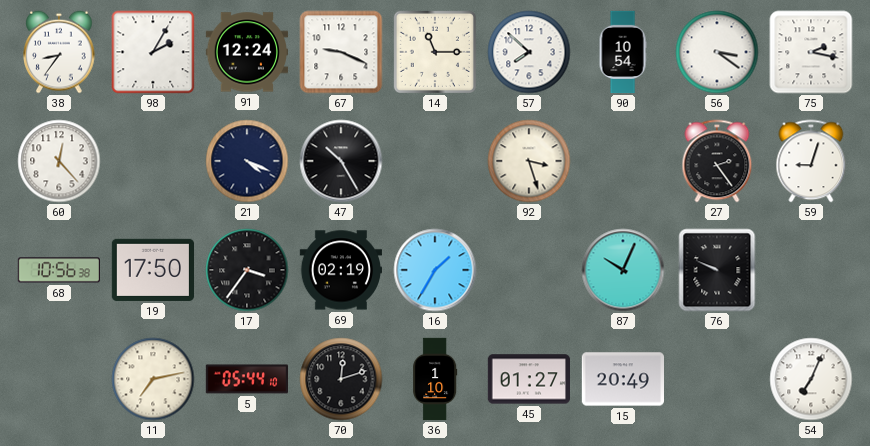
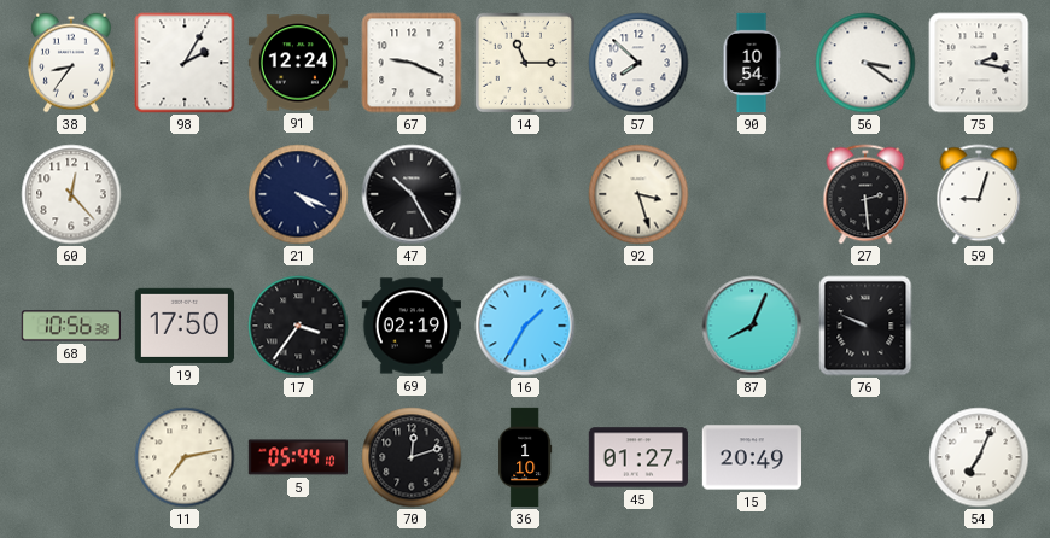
27: 2:24 -> 2:29 (865, 194)
87: 10:04 -> 8:04 (752, 326)
